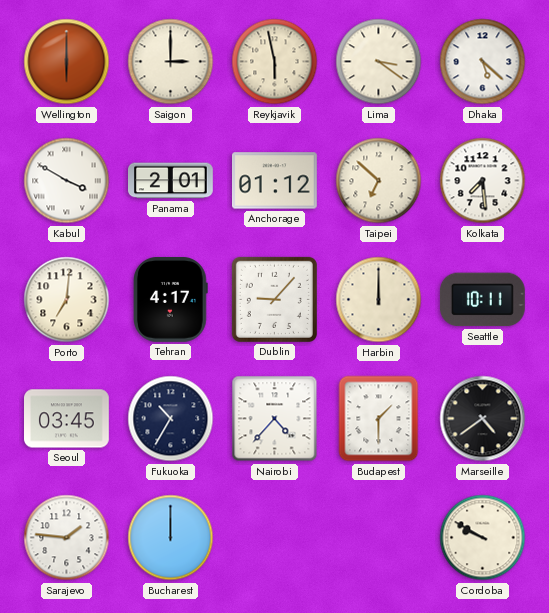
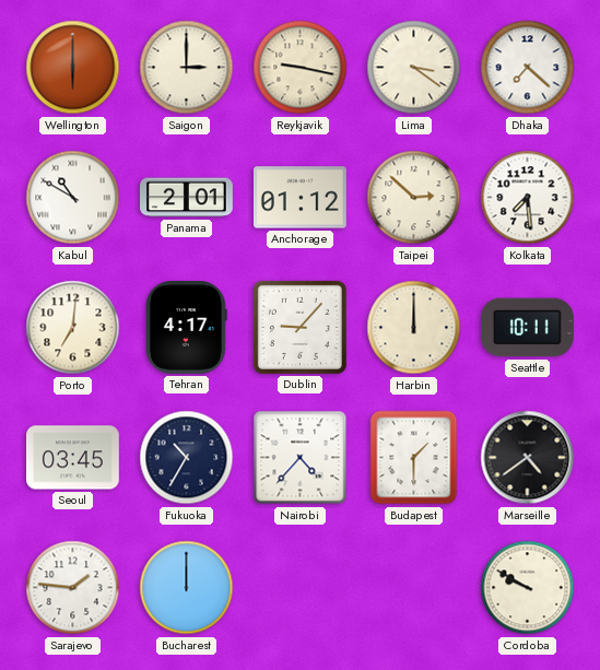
Reykjavik: 5:58 -> 9:17 (301, 68)
Dhaka: 5:22 -> 7:22 (528, 68)
Kabul: 3:50 -> 10:50 (73, 198)
Taipei: 6:52 -> 2:52 (414, 198)
